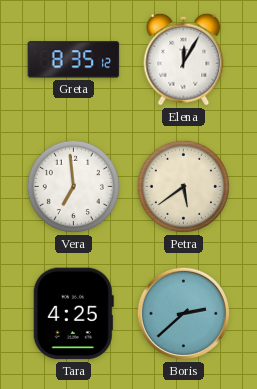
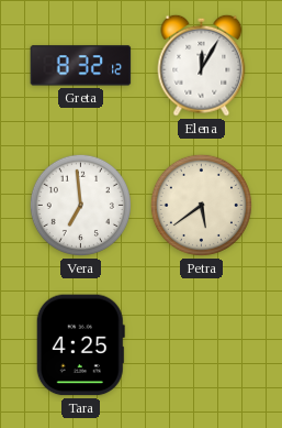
Greta: 8:35 -> 8:32 (81, 66)
Boris: 2:38 -> none (183, 313)
